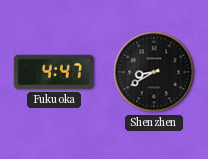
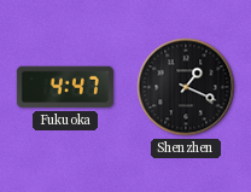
Shenzhen: 8:40 -> 1:19 (186, 87)
